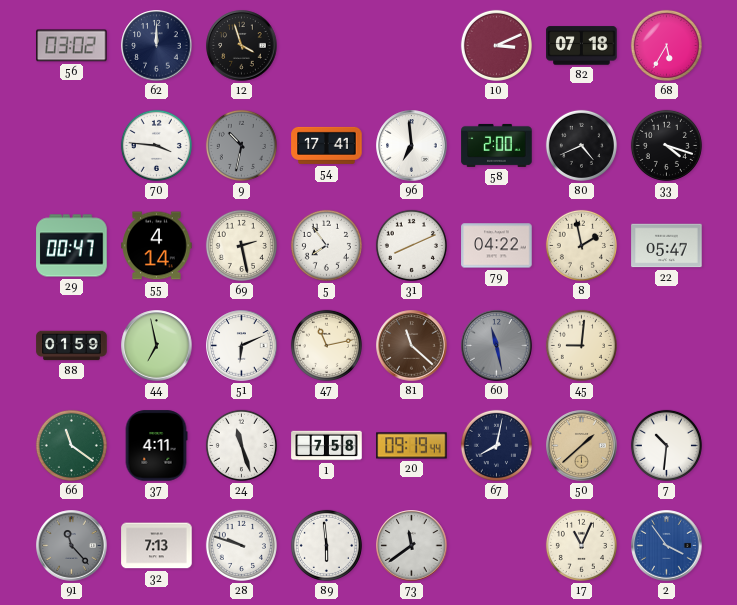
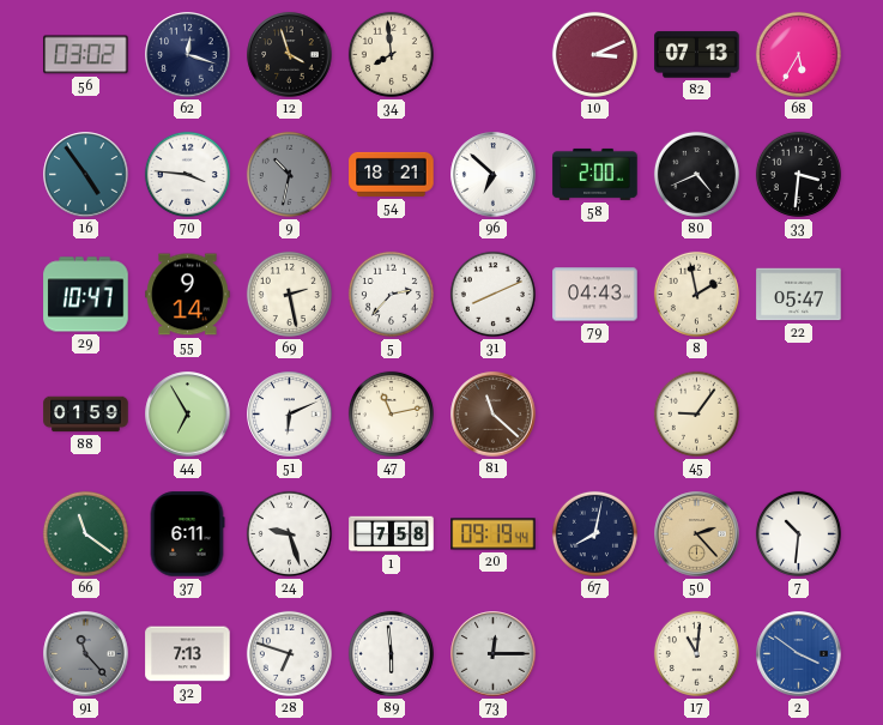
62: 12:00 -> 12:18 (188, 55)
34: none -> 7:59 (391, 54)
82: 07:18 -> 07:13 (697, 55)
16: none -> 4:54 (86, 175)
54: 17:41 -> 18:21 (392, 174)
96: 6:59 -> 6:52 (494, 175)
33: 4:18 -> 3:31 (798, 174)
29: 00:47 -> 10:47 (86, 295)
55: 4:14 -> 9:14 (188, 295)
5: 7:54 -> 2:37 (391, 294)
79: 04:22 -> 04:43 (595, 295)
44: 6:58 -> 6:55 (188, 415)
60: 11:28 -> none (497, 346)
45: 9:01 -> 9:06 (696, 413)
37: 4:11 -> 6:11 (187, 534)
24: 11:27 -> 9:27 (289, 533)
50: 1:38 -> 2:23 (697, 534)
28: 9:48 -> 6:48 (289, 653)
73: 11:39 -> 12:15 (494, 654)
17: 11:04 -> 11:01 (696, 653)
2: 3:54 -> 3:51 (799, 654)
